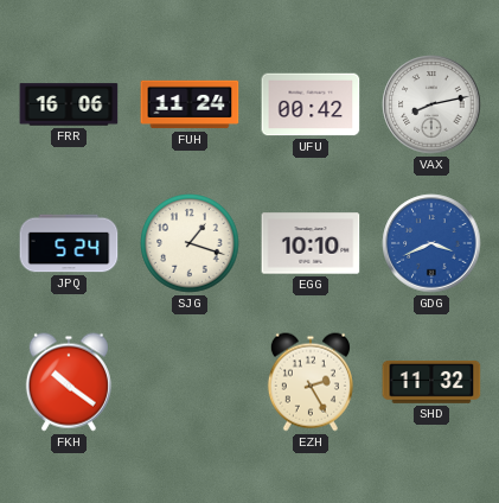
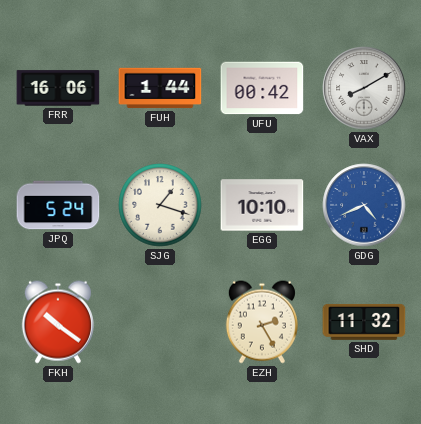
FUH: 11:24 -> 1:44 (160, 88)
VAX: 8:13 -> 8:10 (364, 88)
GDG: 3:41 -> 4:41 (364, 205)
